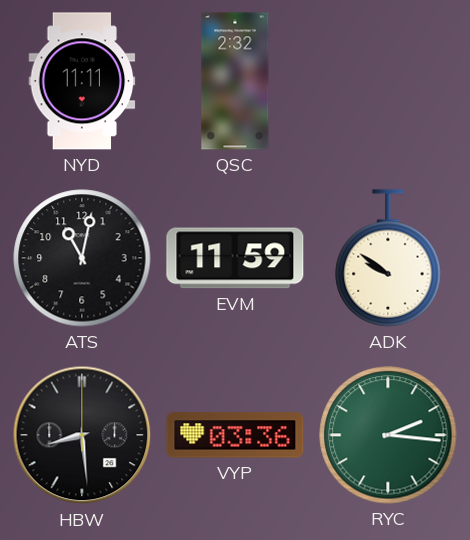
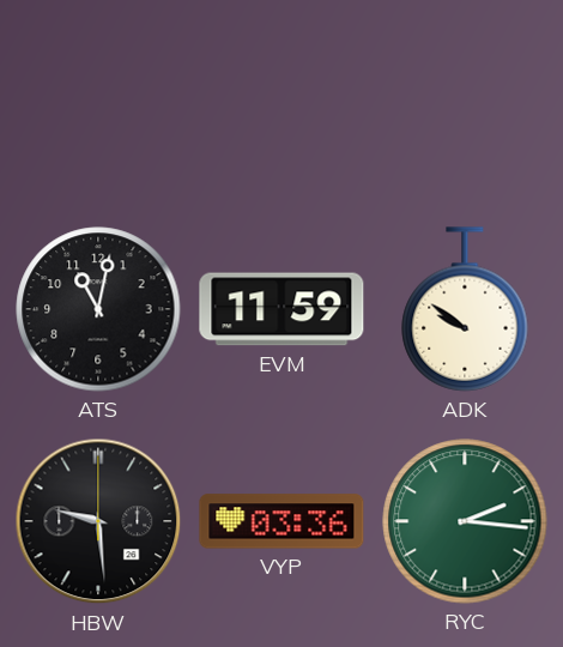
NYD: 11:11 -> none (82, 81)
QSC: 2:32 -> none (235, 81)
HBW: 8:29 -> 9:29 (98, 521)
